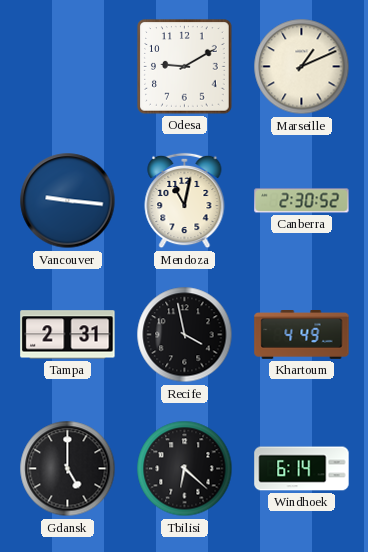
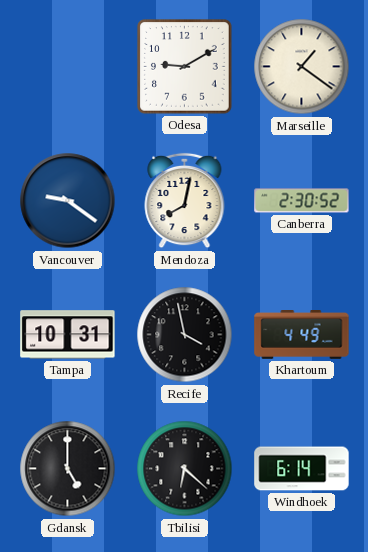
Marseille: 1:11 -> 1:21 (302, 67)
Vancouver: 9:16 -> 9:21 (68, 201)
Mendoza: 11:02 -> 8:02 (185, 201)
Tampa: 2:31 -> 10:31 (68, 335)
